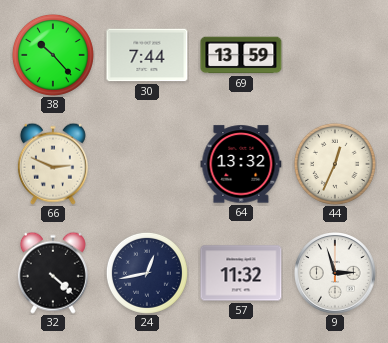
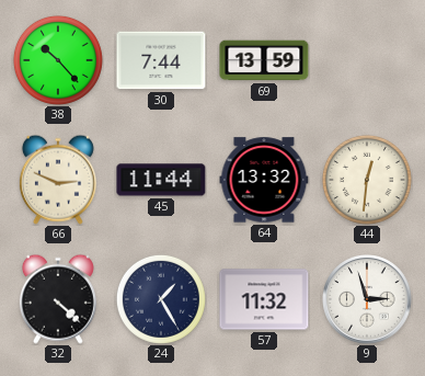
45: none -> 11:44 (161, 180)
44: 12:34 -> 12:31 (367, 180)
24: 12:43 -> 1:25 (161, 299)
